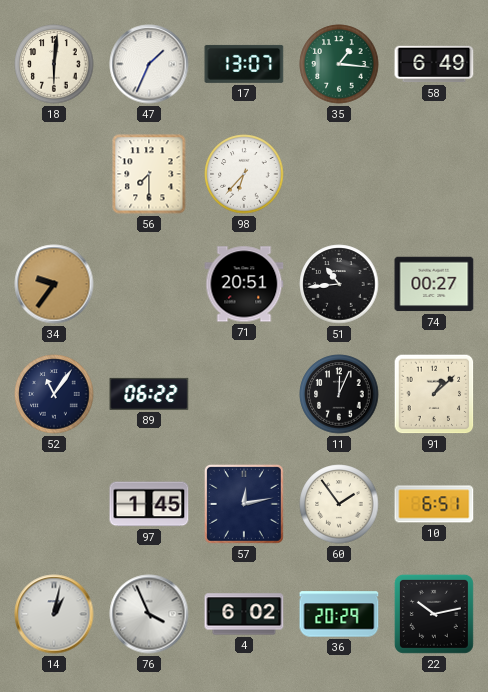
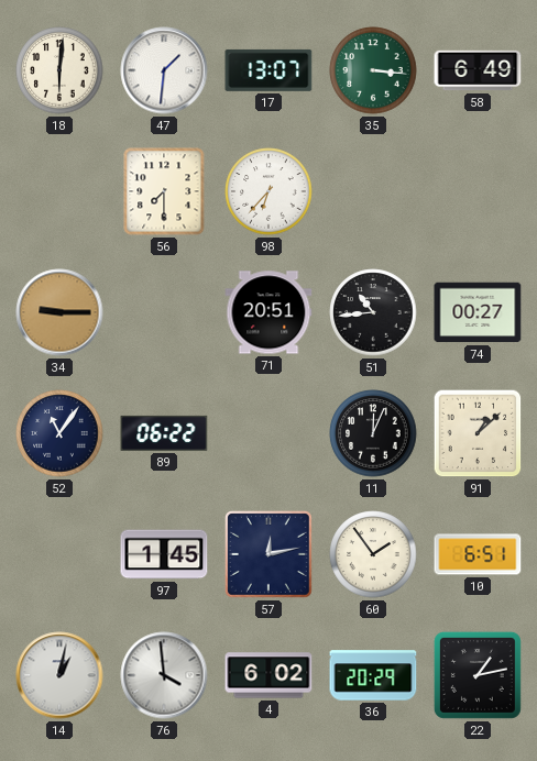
47: 1:34 -> 1:31 (164, 70)
35: 1:16 -> 3:16 (373, 70)
34: 9:36 -> 9:15 (59, 312)
76: 3:56 -> 3:59 (164, 675)
22: 10:13 -> 1:13 (478, 675)
